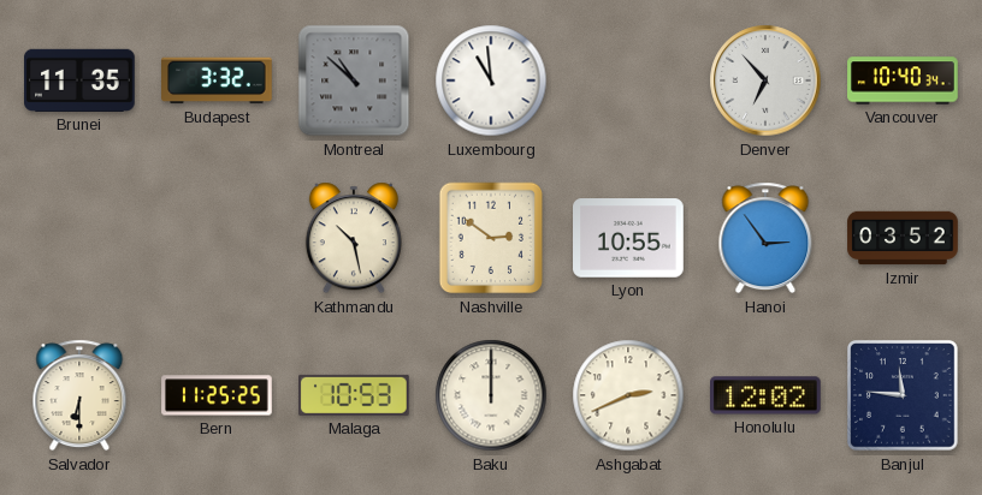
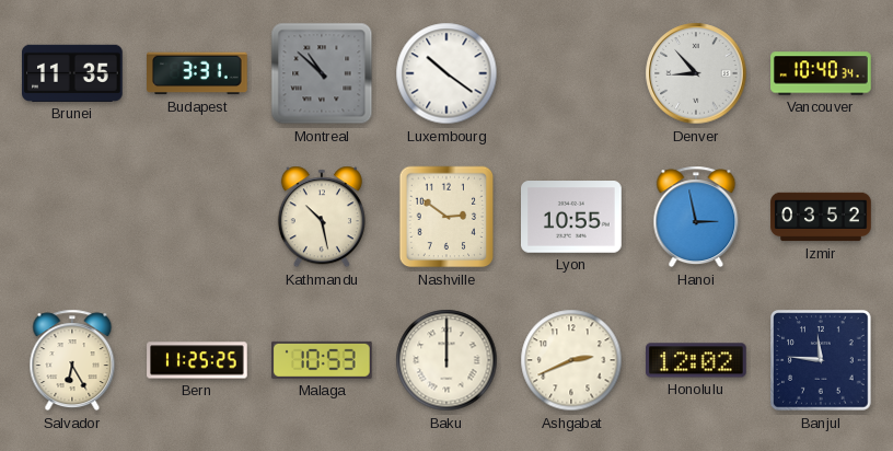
Budapest: 3:32 -> 3:31 (198, 73)
Luxembourg: 10:59 -> 10:21 (447, 73)
Denver: 6:53 -> 8:53 (696, 73)
Hanoi: 2:54 -> 2:58 (696, 217)
Salvador: 6:30 -> 6:25 (72, 360)
